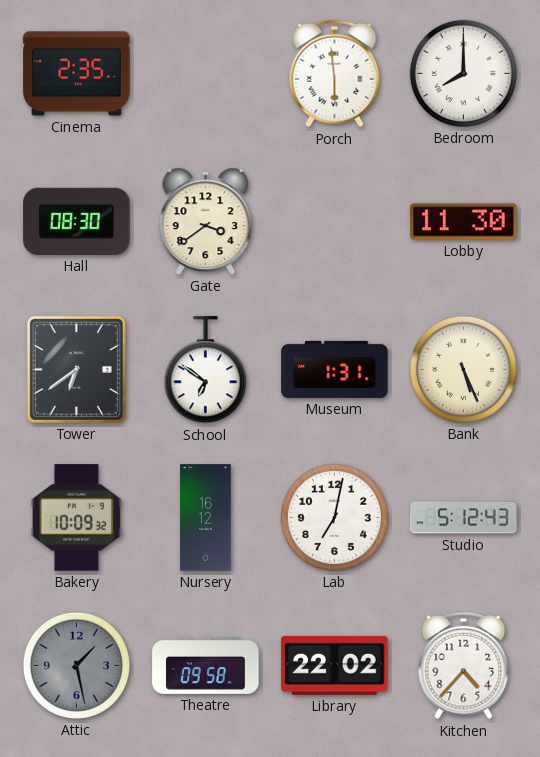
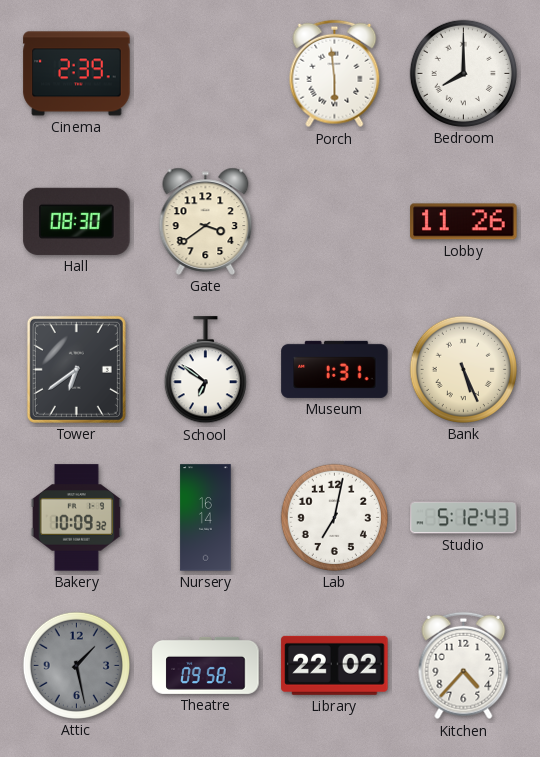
Cinema: 2:35 -> 2:39 (77, 74)
Lobby: 11:30 -> 11:26 (464, 222)
Nursery: 16:12 -> 16:14 (206, 518)
